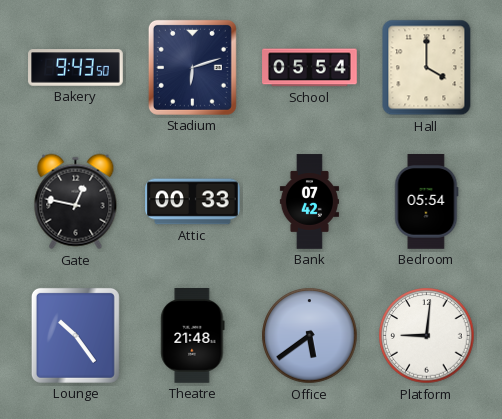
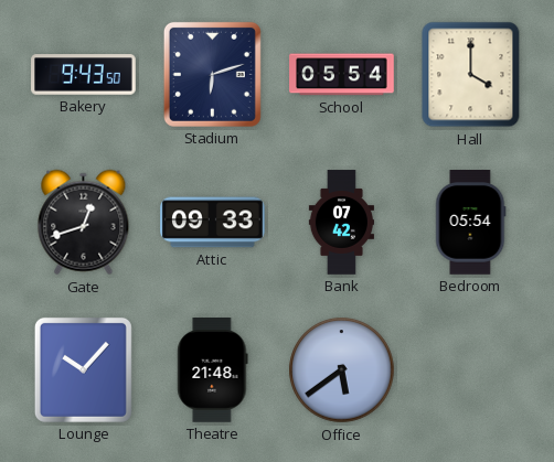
Gate: 12:47 -> 12:42 (84, 223)
Attic: 00:33 -> 09:33 (213, 223)
Lounge: 10:24 -> 10:07 (83, 369)
Platform: 9:01 -> none (427, 336)
